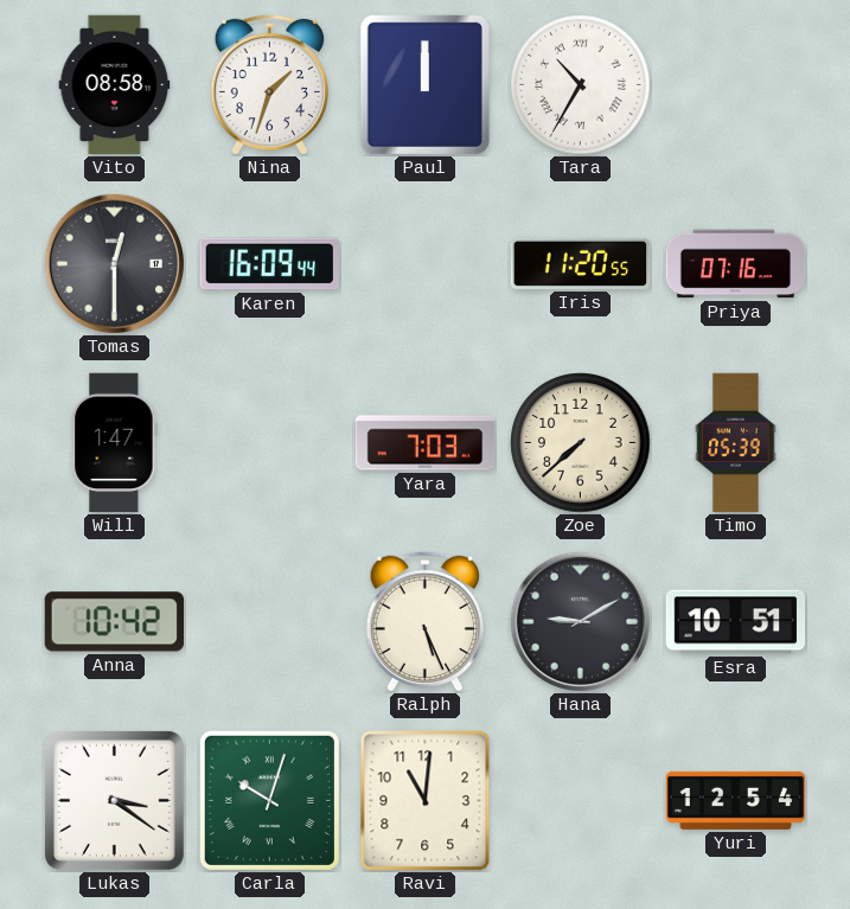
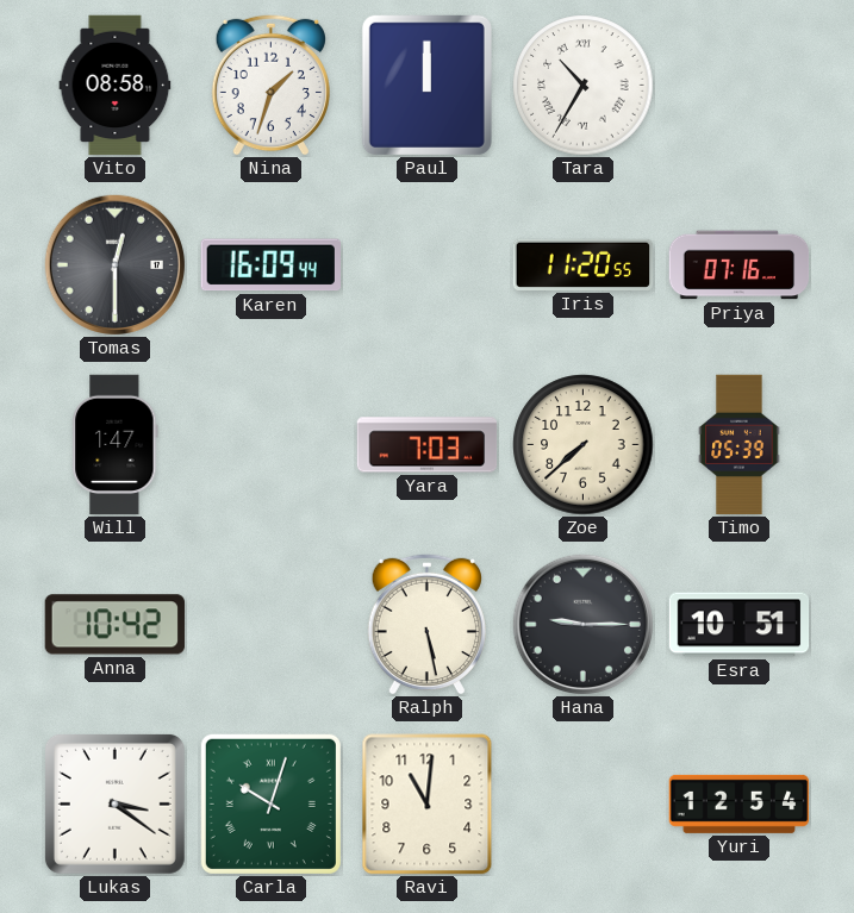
Ralph: 5:26 -> 5:28 (426, 624)
Hana: 9:10 -> 9:15 (582, 624)
